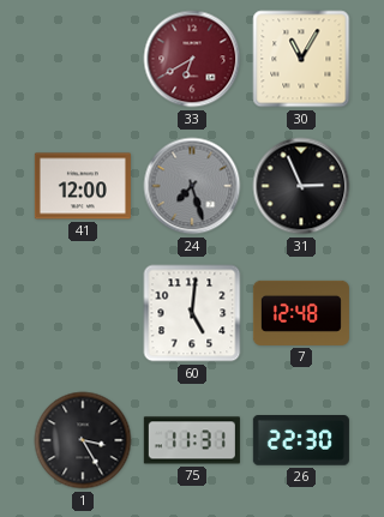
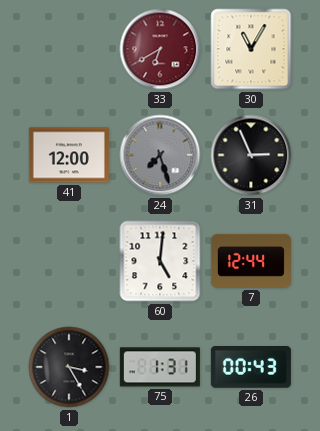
7: 12:48 -> 12:44 (251, 261)
75: 11:31 -> 1:31 (160, 367)
26: 22:30 -> 00:43 (251, 367)
